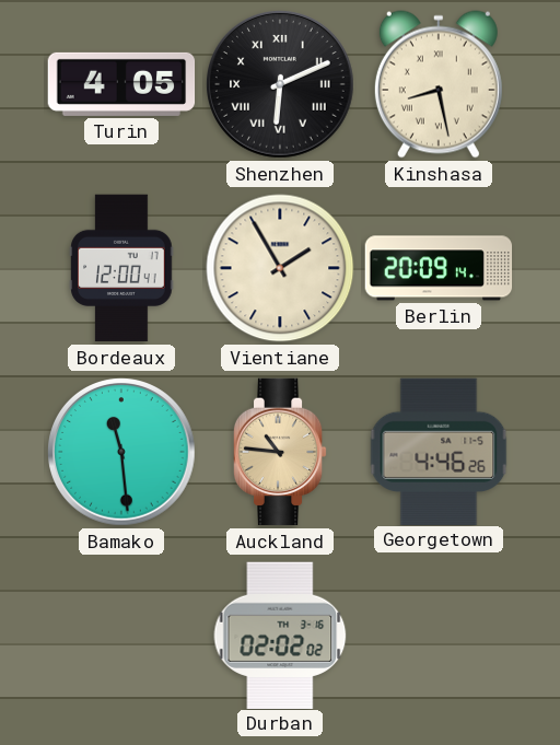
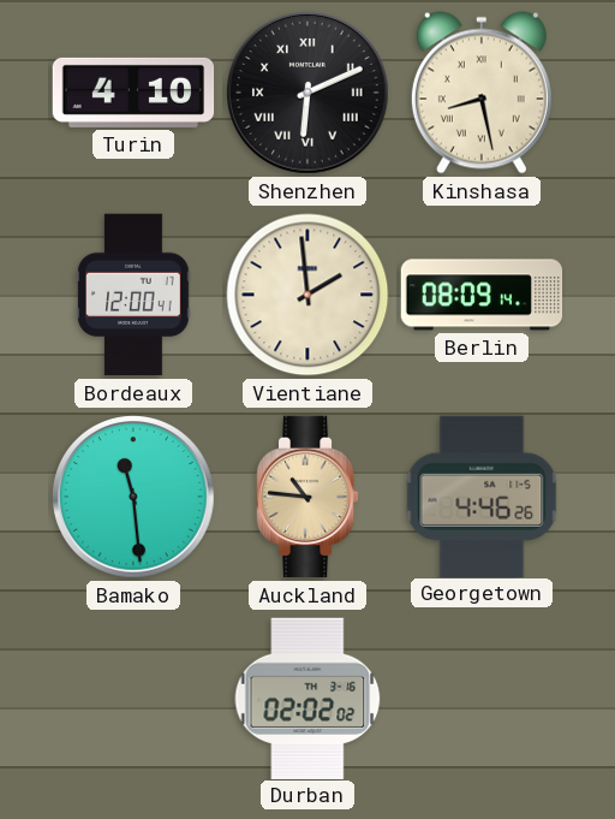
Turin: 4:05 -> 4:10 (133, 93)
Vientiane: 1:55 -> 1:59 (307, 295)
Berlin: 20:09 -> 08:09 (482, 295)
